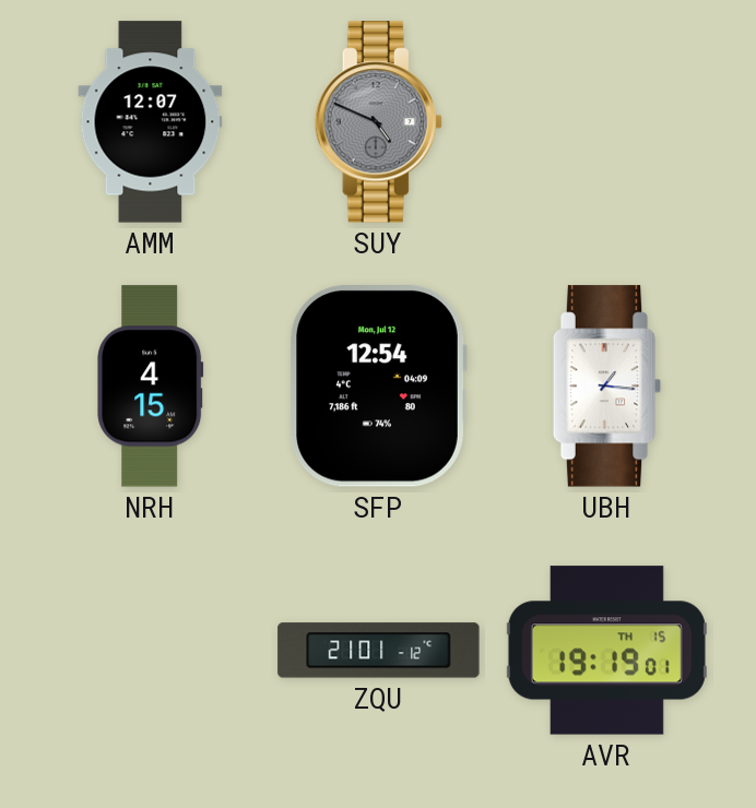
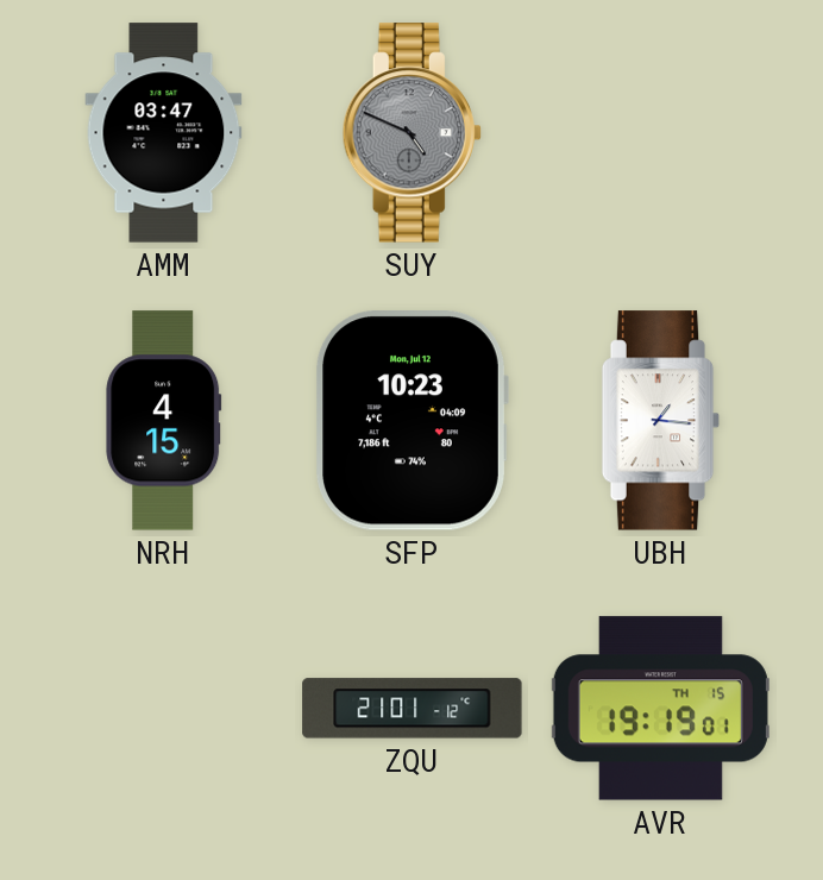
AMM: 12:07 -> 03:47 (164, 133)
SFP: 12:54 -> 10:23 (413, 421)
